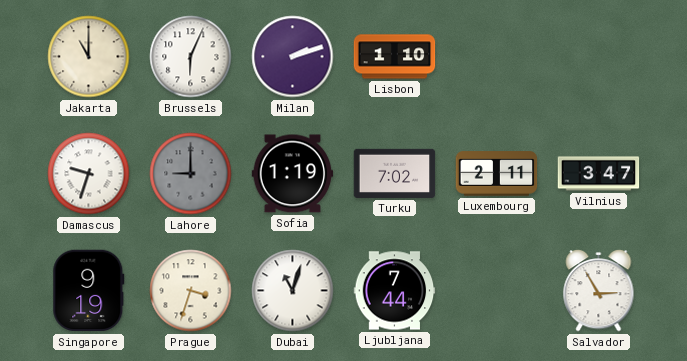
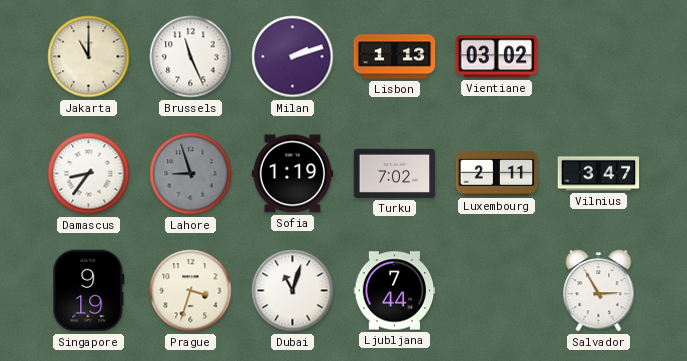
Brussels: 6:04 -> 11:26 (191, 57)
Lisbon: 1:10 -> 1:13 (395, 57)
Vientiane: none -> 03:02 (497, 57)
Damascus: 9:33 -> 8:36 (89, 174)
Lahore: 9:00 -> 8:57 (191, 174)
